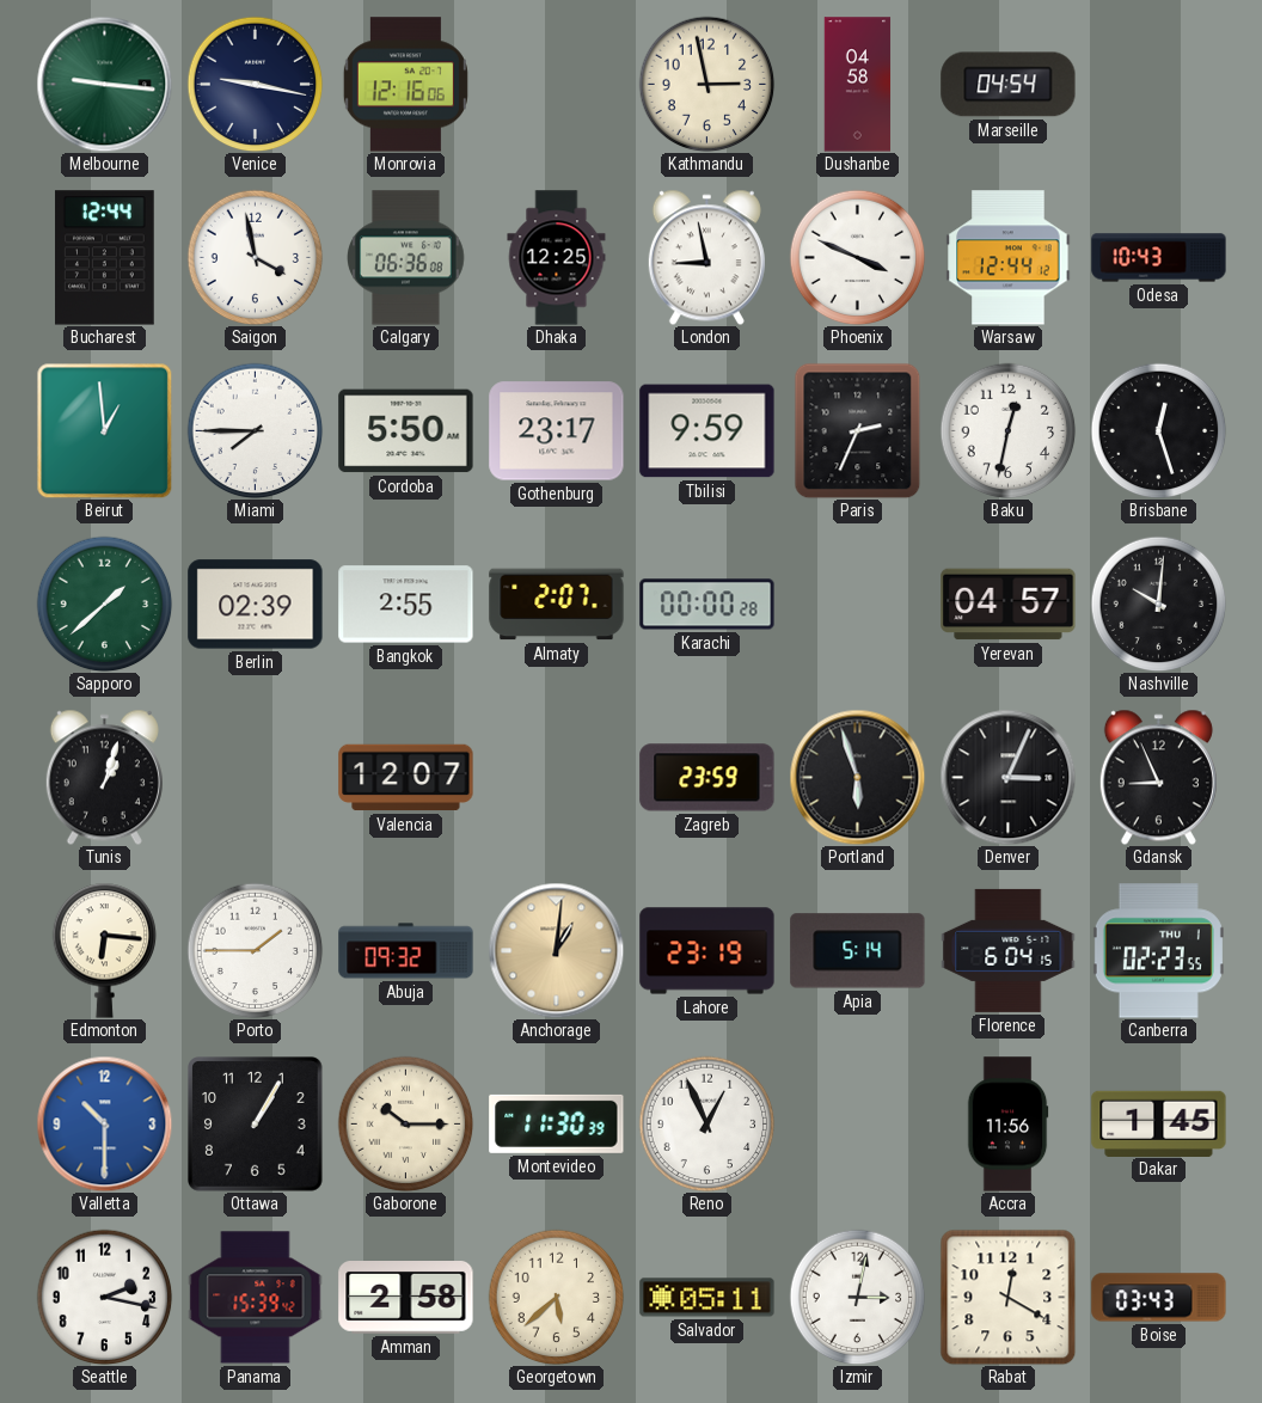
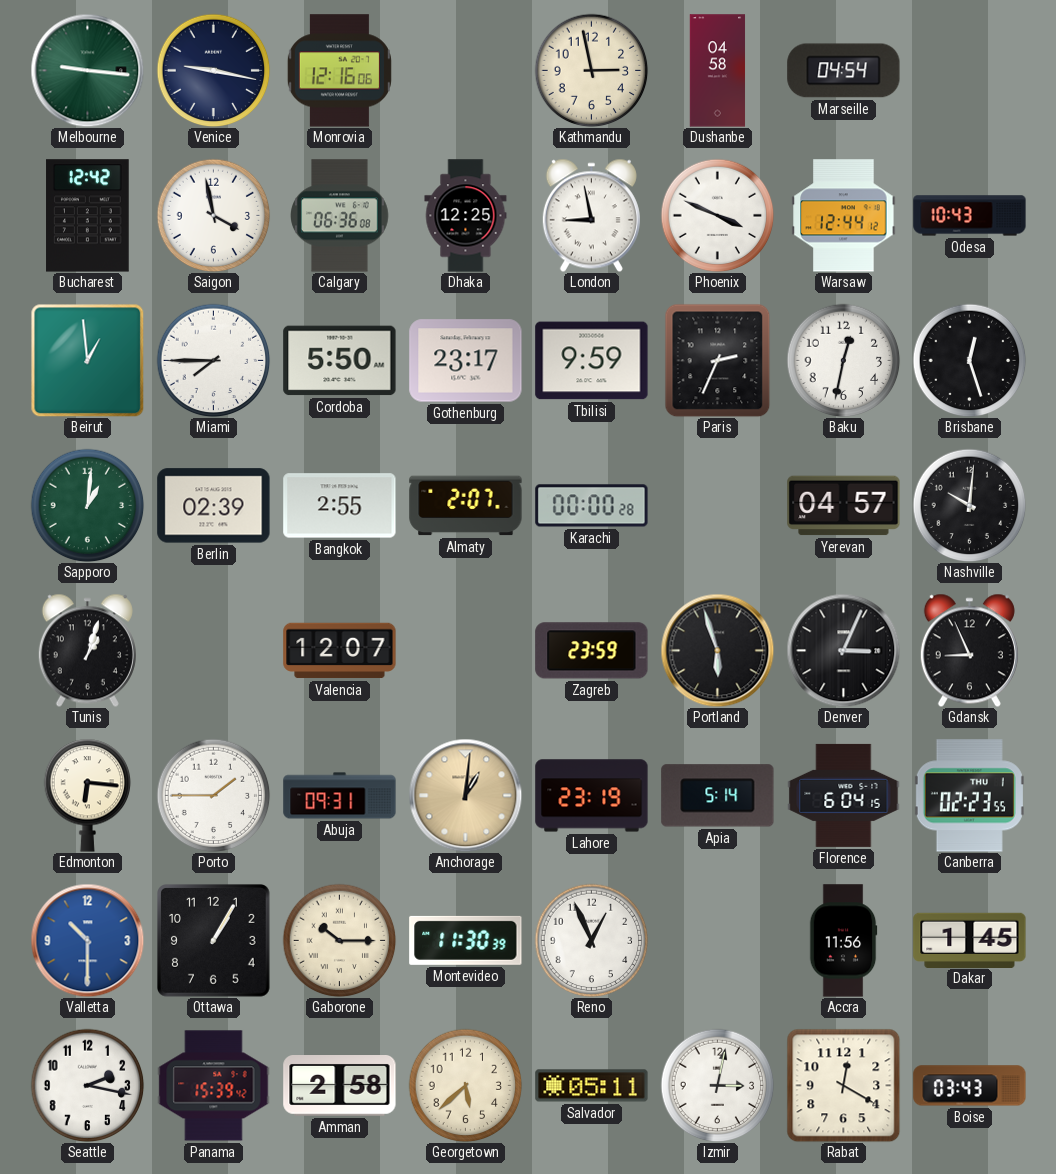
Bucharest: 12:44 -> 12:42 (88, 216)
Sapporo: 1:38 -> 1:01 (87, 505)
Abuja: 09:32 -> 09:31 (340, 796)
